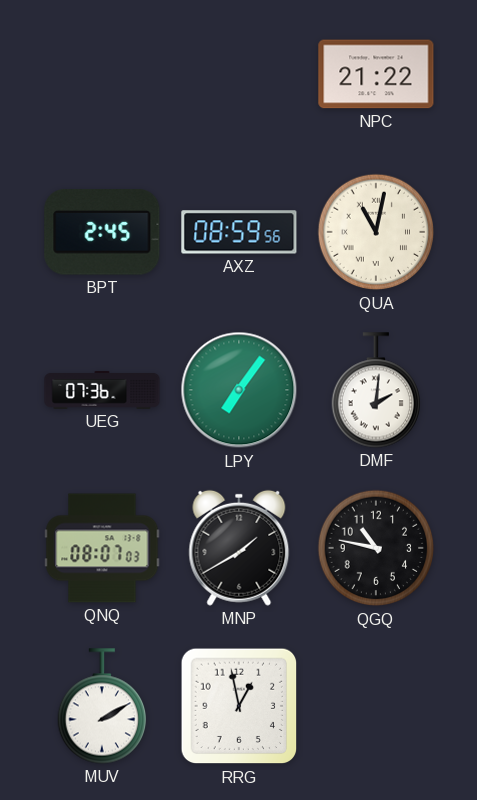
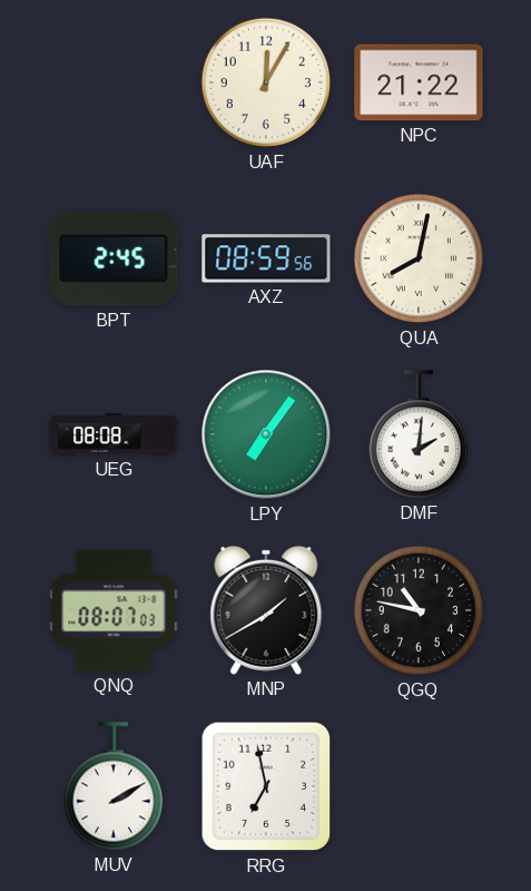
UAF: none -> 12:05 (266, 82)
QUA: 11:02 -> 8:02 (419, 258)
UEG: 07:36 -> 08:08 (114, 434)
RRG: 12:58 -> 6:58 (266, 786)
